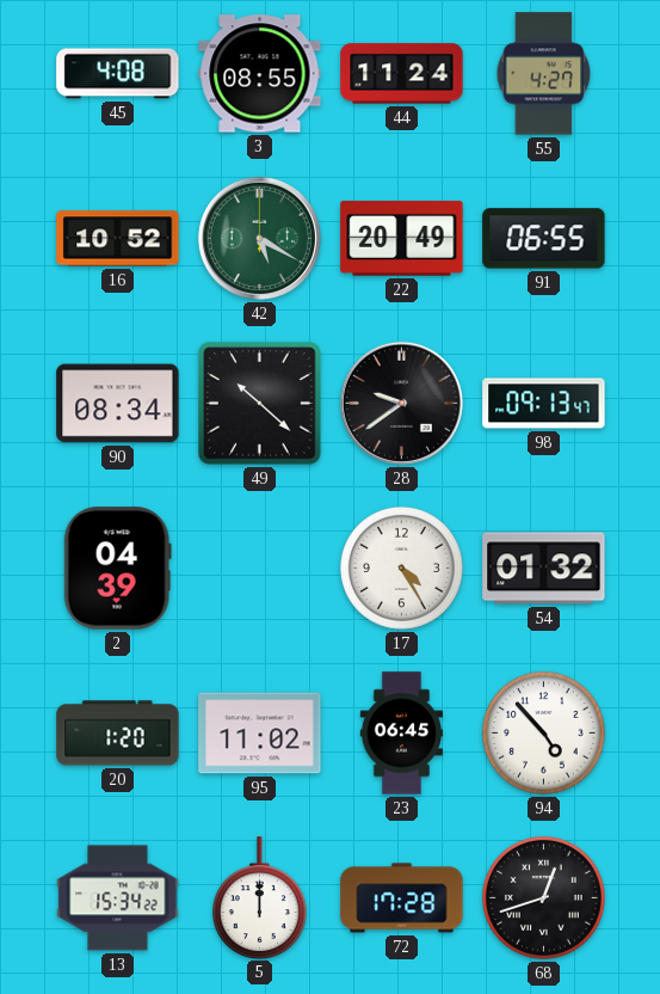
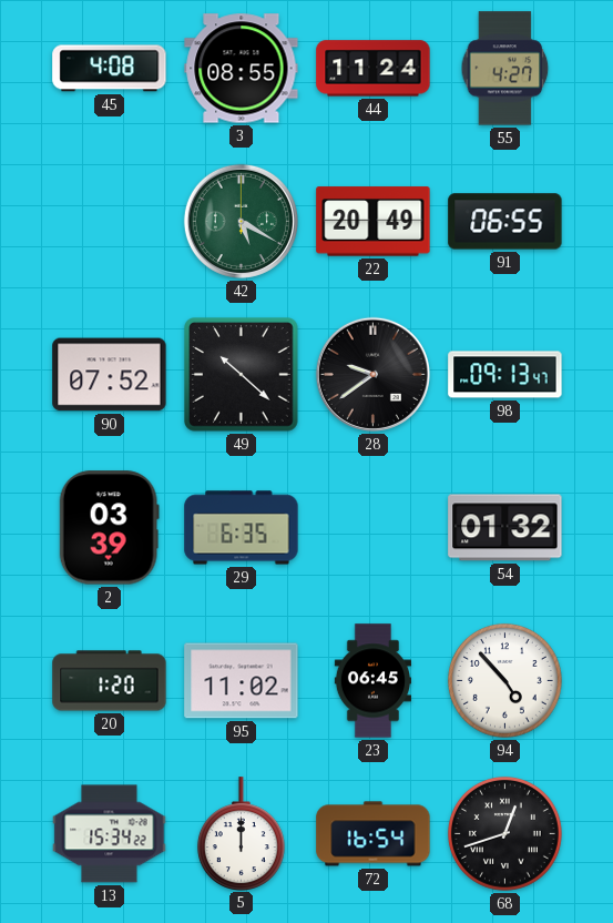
16: 10:52 -> none (118, 239)
90: 08:34 -> 07:52 (110, 375)
2: 04:39 -> 03:39 (109, 528)
29: none -> 6:35 (242, 528)
17: 4:25 -> none (401, 567)
72: 17:28 -> 16:54 (374, 834)
